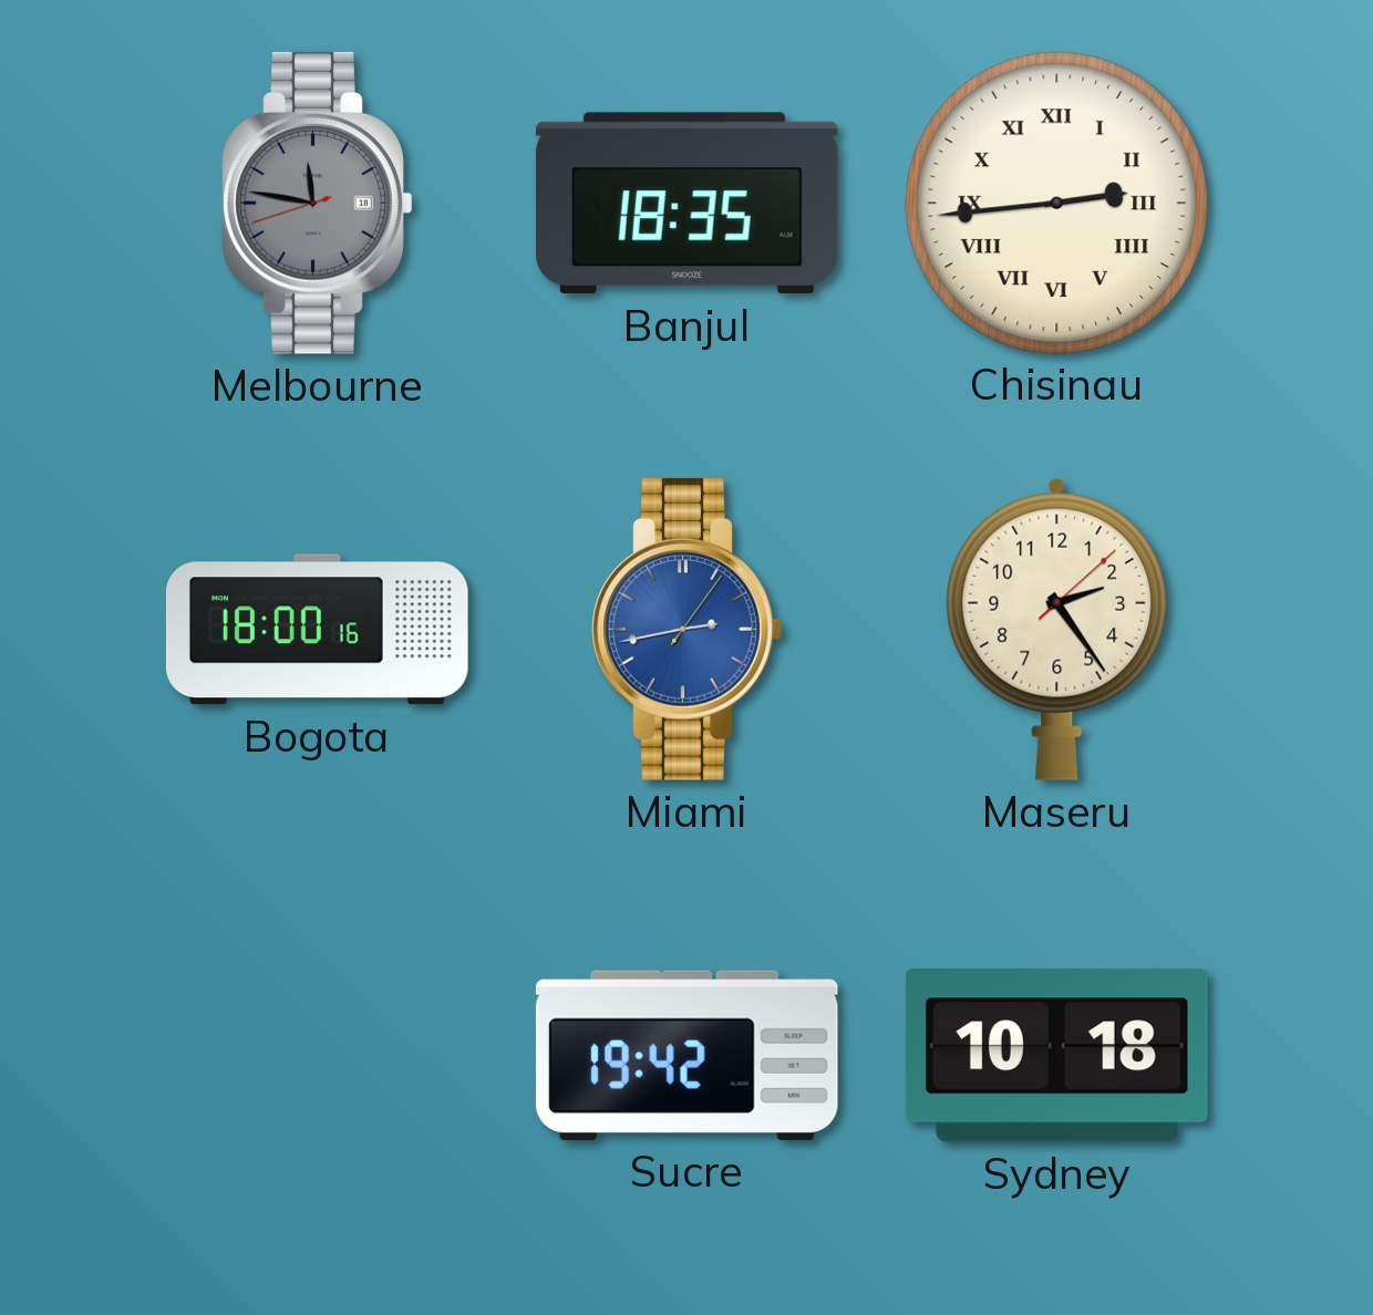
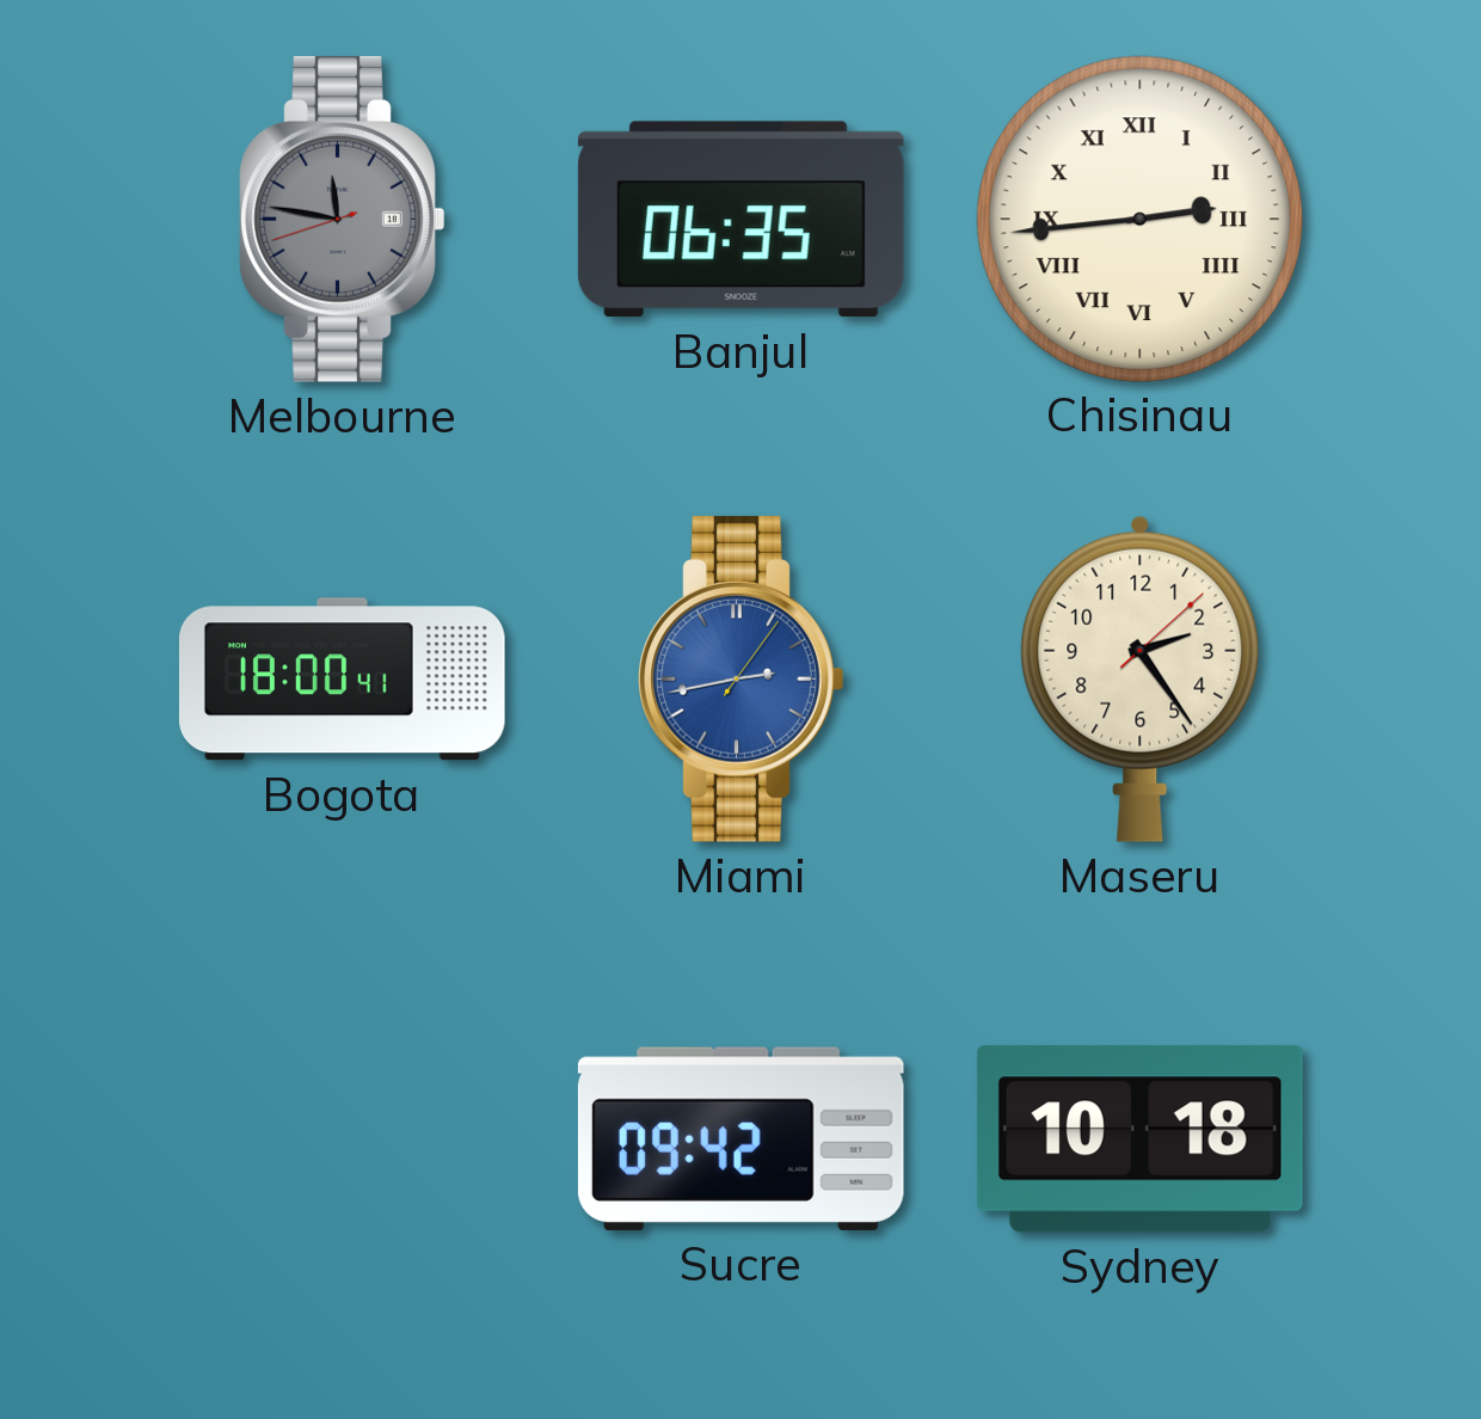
Banjul: 18:35 -> 06:35 (740, 220)
Bogota: 18:00:16 -> 18:00:41 (342, 680)
Sucre: 19:42 -> 09:42 (740, 1138)
